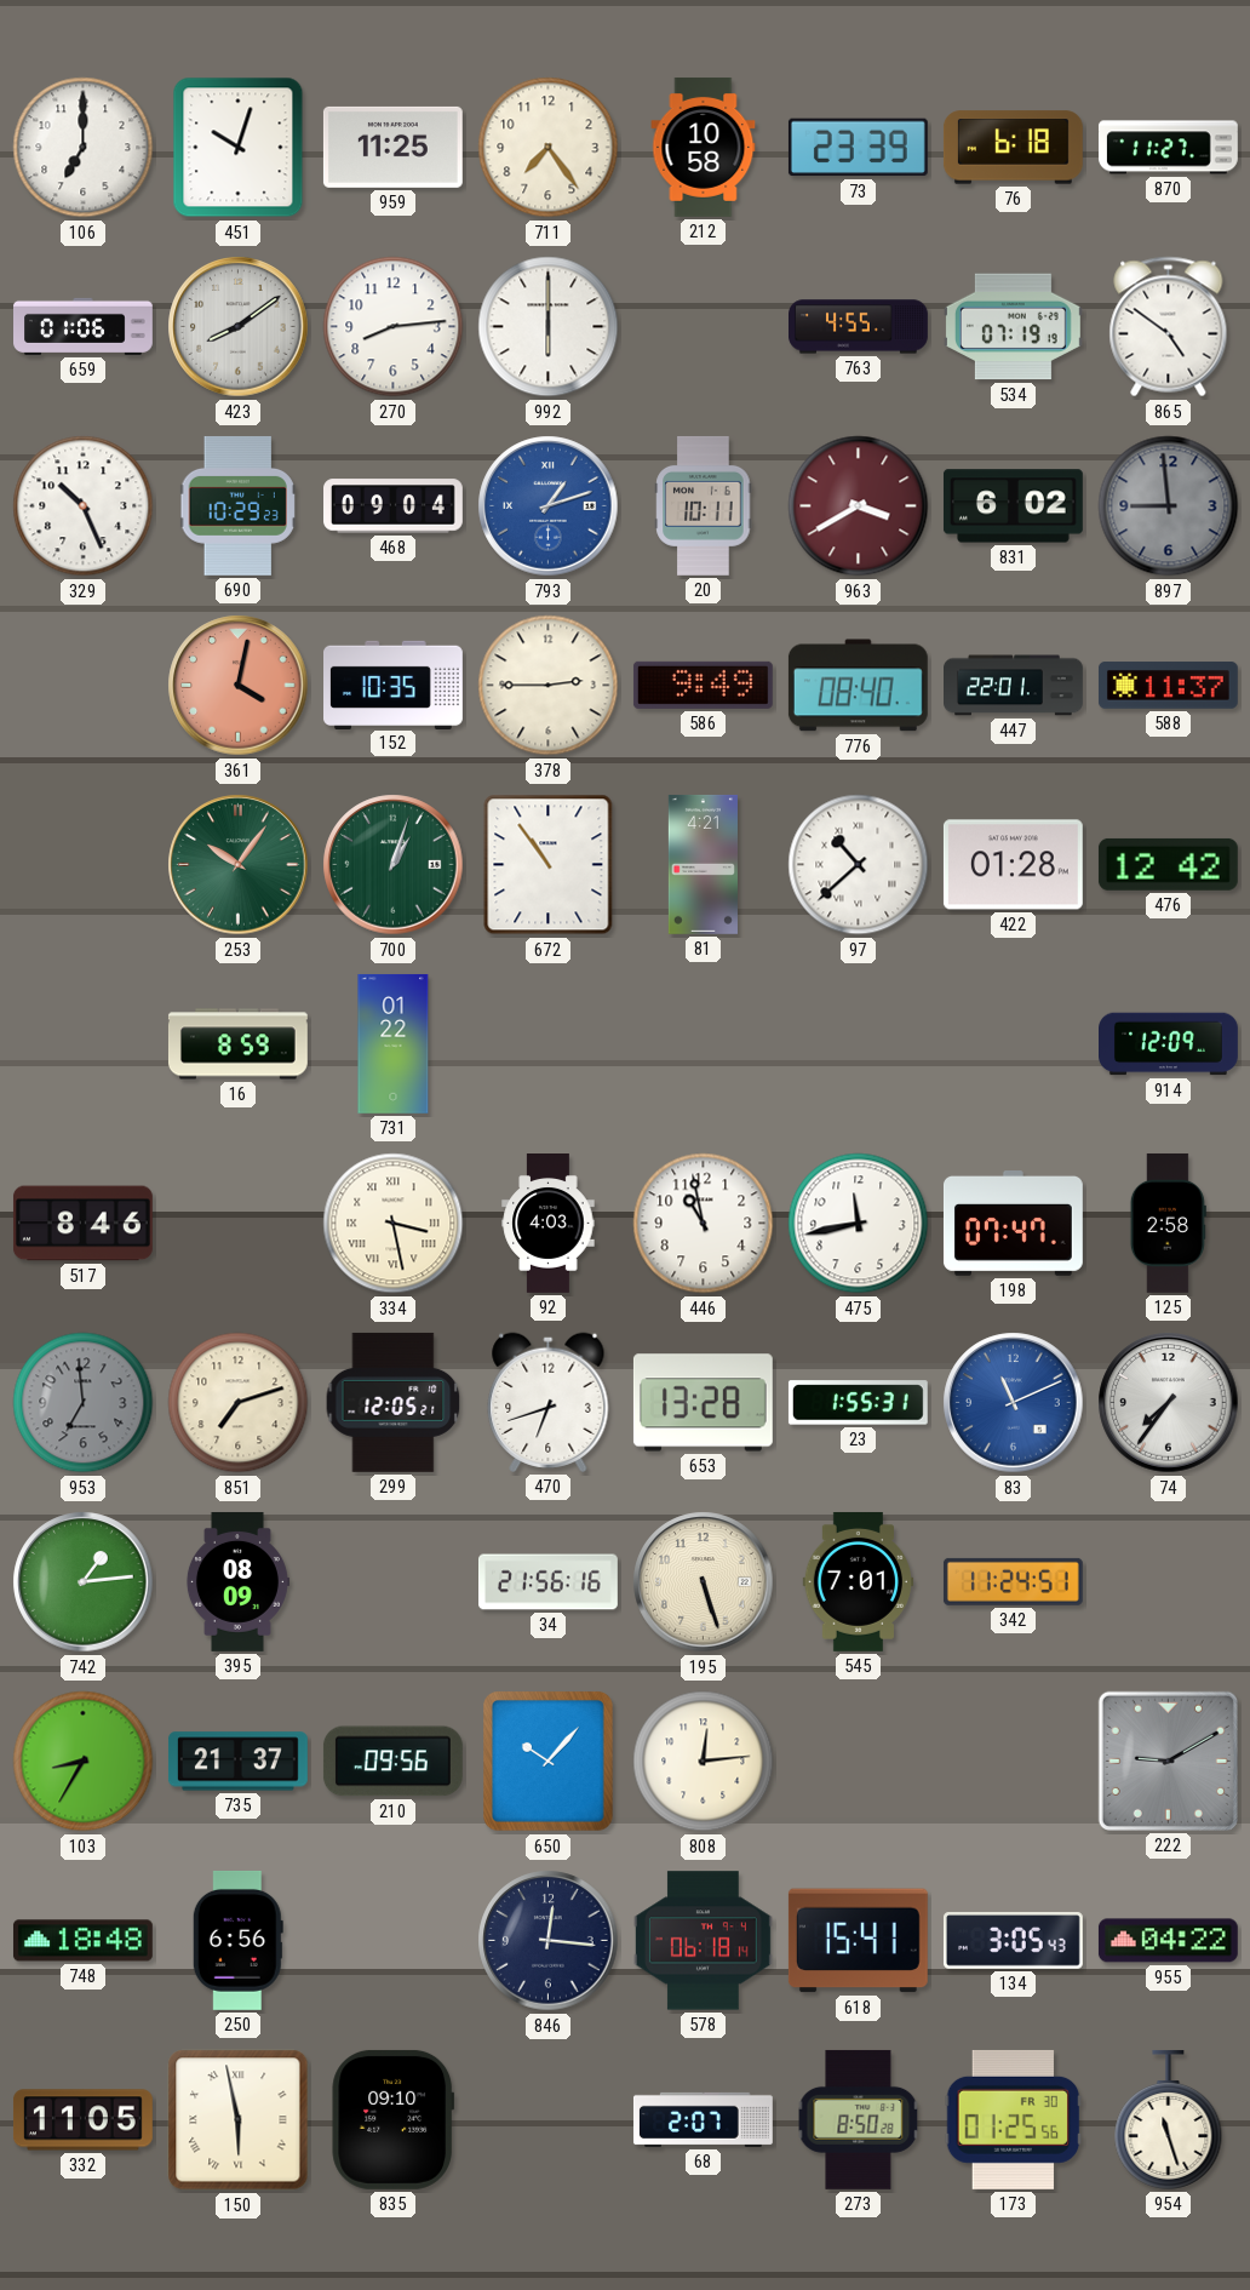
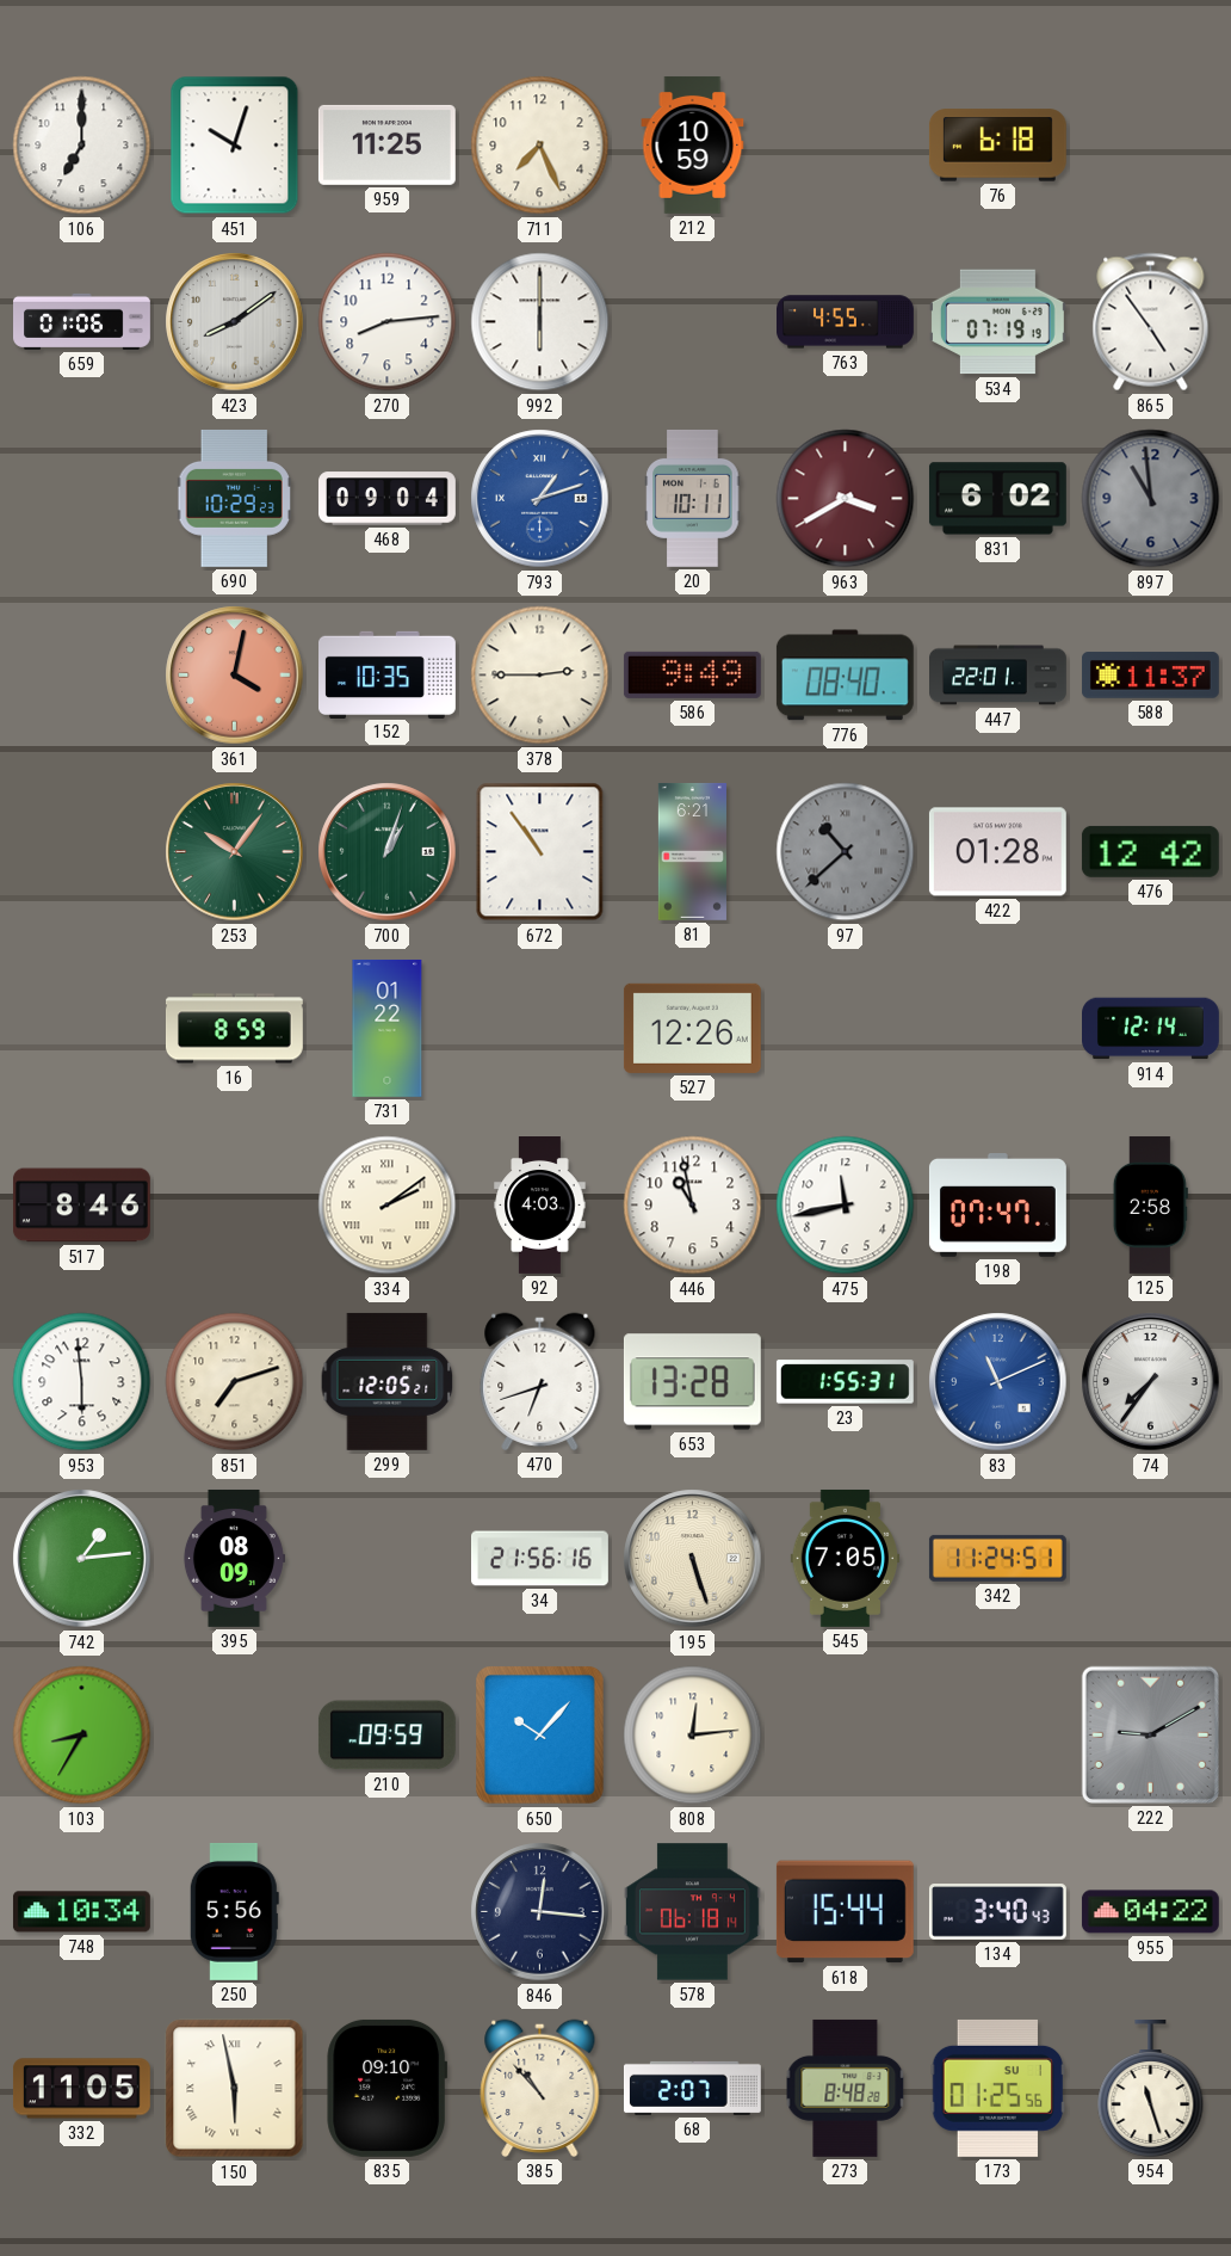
711: 7:24 -> 7:26 (540, 146)
212: 10:58 -> 10:59 (693, 144)
73: 23:39 -> none (858, 148)
870: 11:27 -> none (1168, 148)
865: 4:51 -> 4:54 (1151, 322)
329: 10:26 -> none (84, 506)
897: 8:59 -> 10:59 (1151, 499)
81: 4:21 -> 6:21 (692, 851)
97 dial: white -> grey (846, 852)
527: none -> 12:26 (692, 1028)
914: 12:09 -> 12:14 (1151, 1029)
334: 3:28 -> 2:09 (388, 1206)
953: 6:59 -> 5:59 (82, 1382)
953 dial: grey -> white (82, 1382)
545: 7:01 -> 7:05 (845, 1558)
735: 21:37 -> none (237, 1762)
210: 09:56 -> 09:59 (386, 1736)
748: 18:48 -> 10:34 (81, 1912)
250: 6:56 -> 5:56 (234, 1911)
618: 15:41 -> 15:44 (845, 1912)
134: 3:05 -> 3:40 (997, 1912)
385: none -> 10:53 (540, 2088)
273: 8:50 -> 8:48 (846, 2088)
173 date: FR 30 -> SU 1 (998, 2088)
